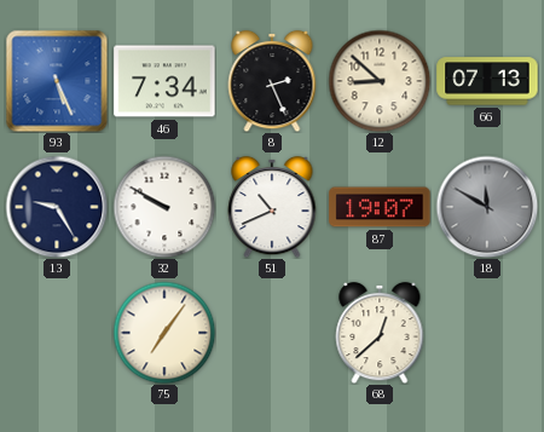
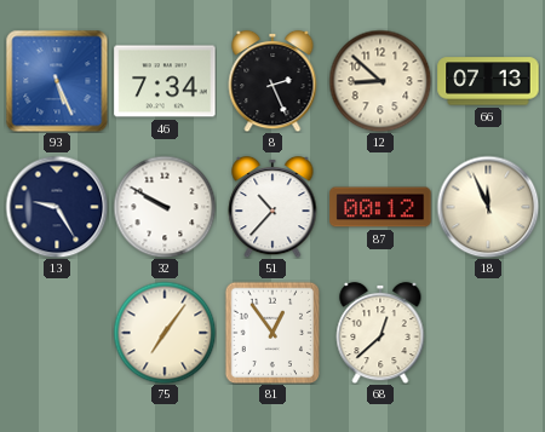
51: 10:41 -> 10:37 (272, 207)
87: 19:07 -> 00:12 (380, 207)
18: 11:50 -> 11:56 (488, 207)
18 dial: grey -> cream (488, 207)
81: none -> 12:54 (272, 333)
